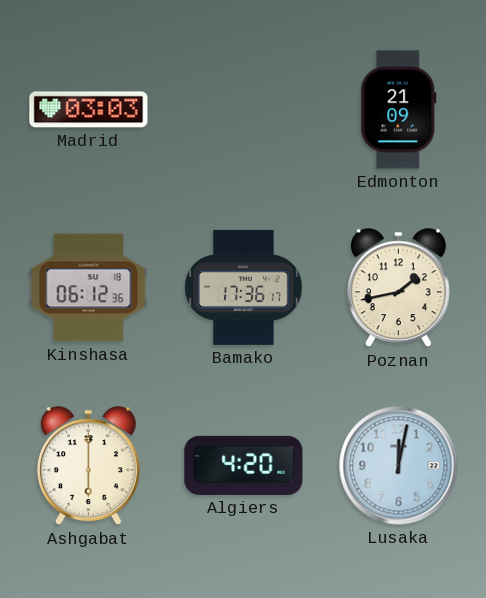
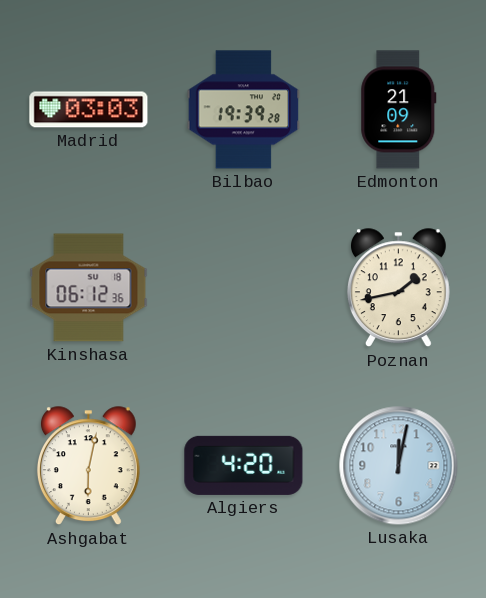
Bilbao: none -> 19:39 (244, 110)
Bamako: 17:36 -> none (244, 287)
Ashgabat: 6:00 -> 6:02 (88, 466)
